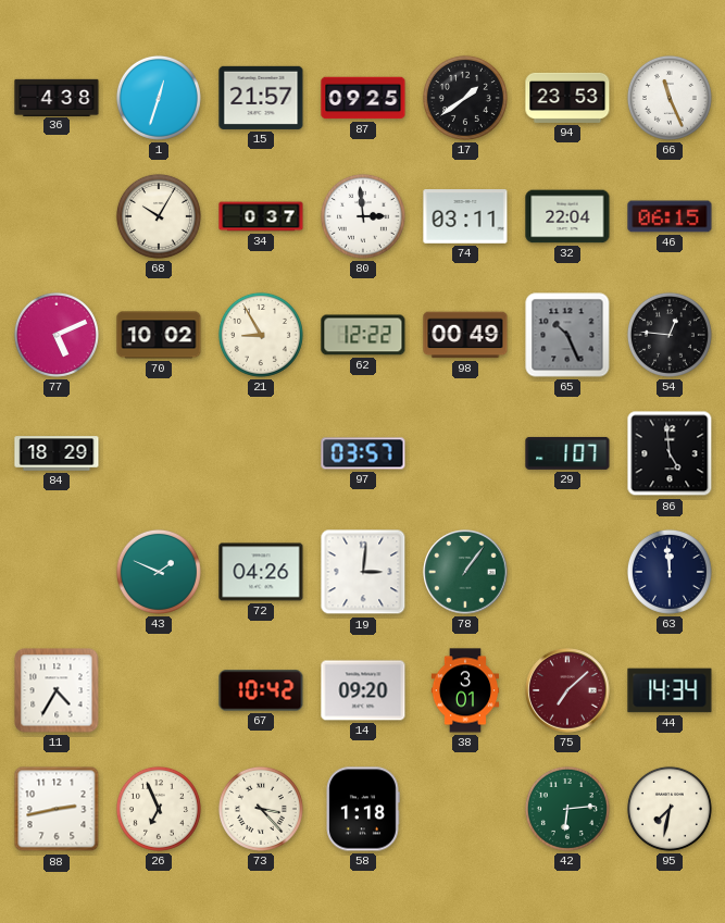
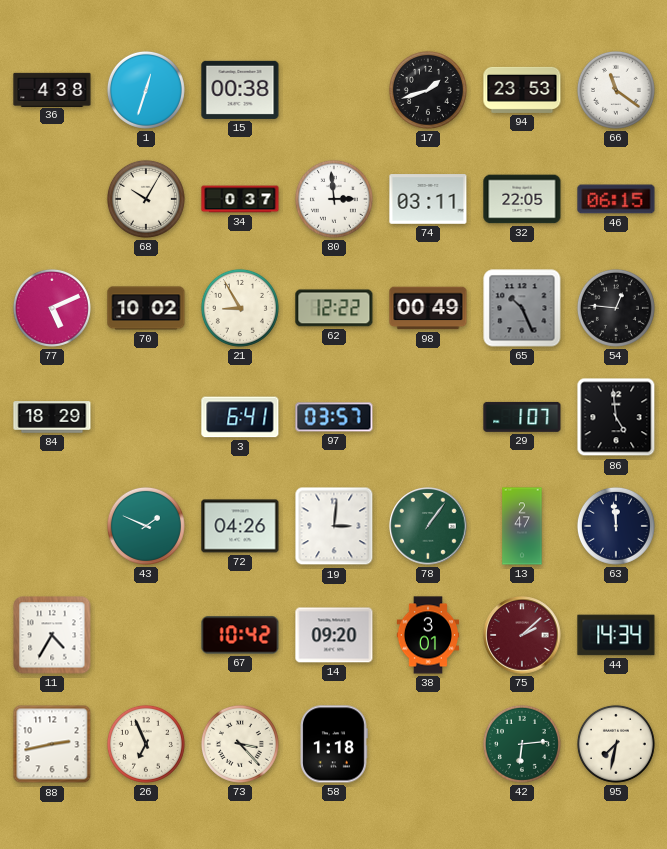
15: 21:57 -> 00:38 (240, 90)
87: 09:25 -> none (363, 98)
17: 1:39 -> 1:42 (428, 90)
66: 11:26 -> 11:21 (616, 90)
32: 22:04 -> 22:05 (522, 199)
3: none -> 6:41 (240, 417)
13: none -> 2:47 (522, 526)
75: 7:08 -> 2:08 (522, 635)
